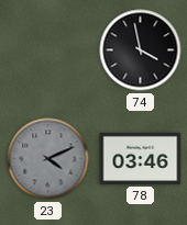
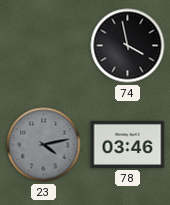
23: 4:11 -> 4:13 (44, 145)
